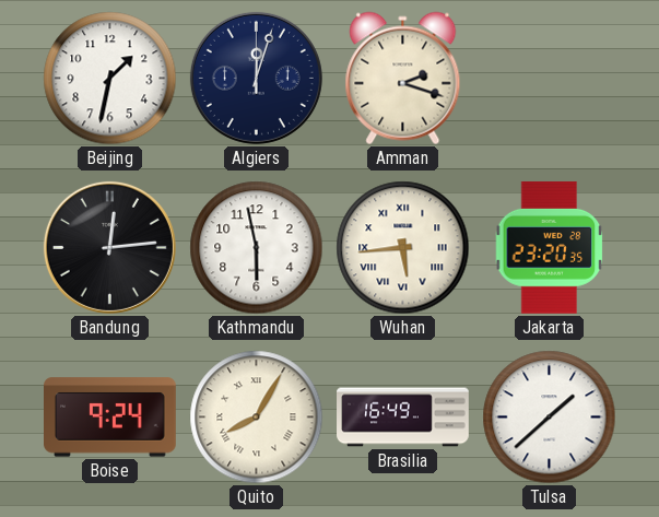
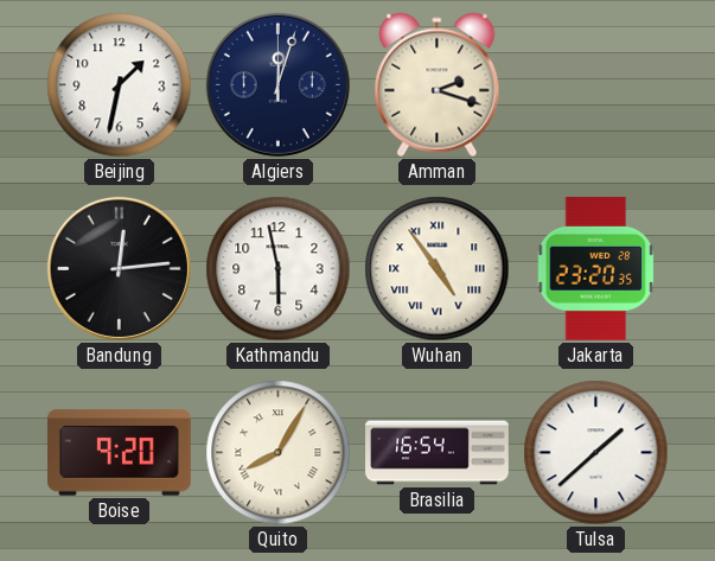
Wuhan: 5:44 -> 4:54 (438, 269)
Boise: 9:24 -> 9:20 (120, 453)
Brasilia: 16:49 -> 16:54 (438, 453)
